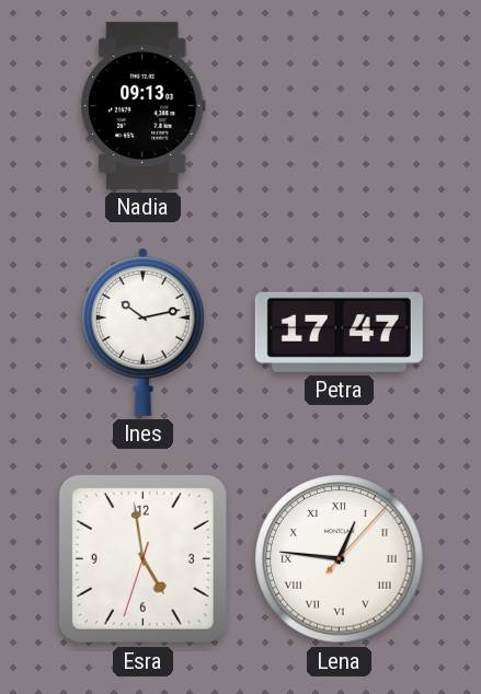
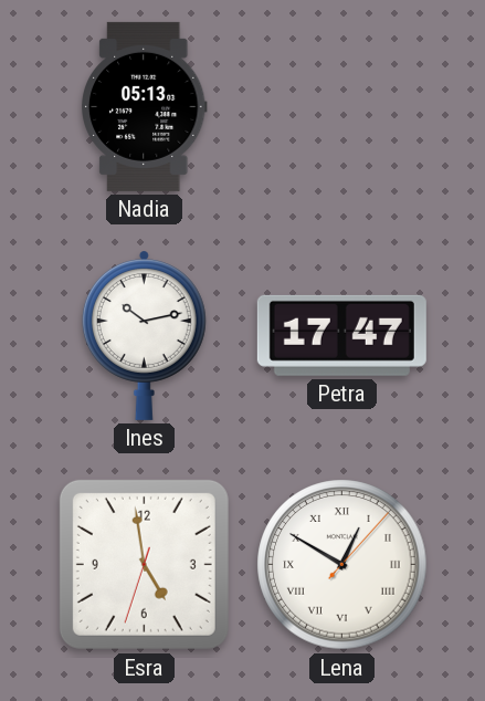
Nadia: 09:13 -> 05:13 (144, 106)
Lena: 12:46 -> 12:50 (342, 565)
